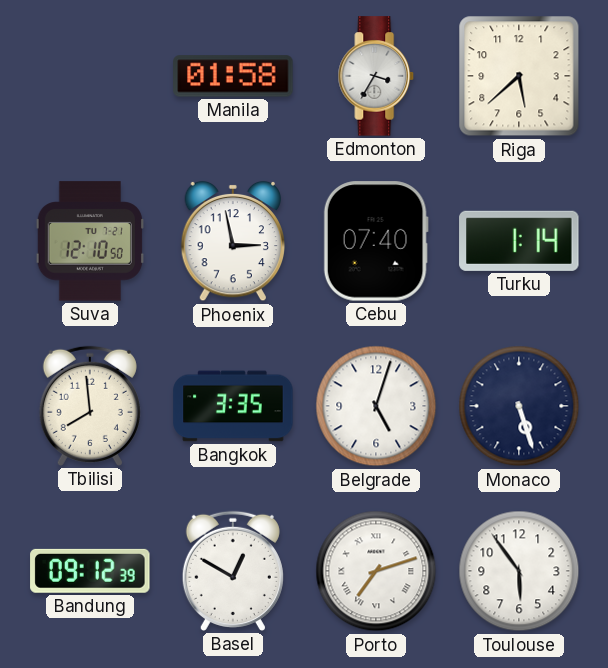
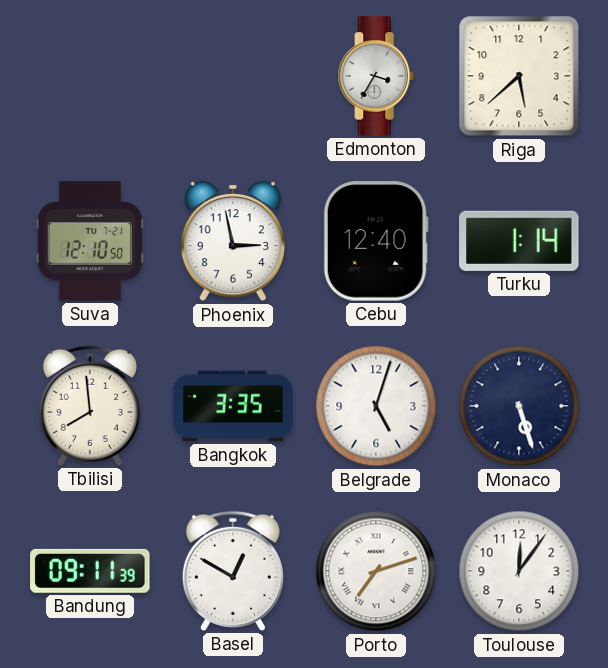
Manila: 01:58 -> none (233, 76)
Cebu: 07:40 -> 12:40 (376, 241)
Bandung: 09:12 -> 09:11 (90, 571)
Toulouse: 5:54 -> 12:06 (519, 571)
